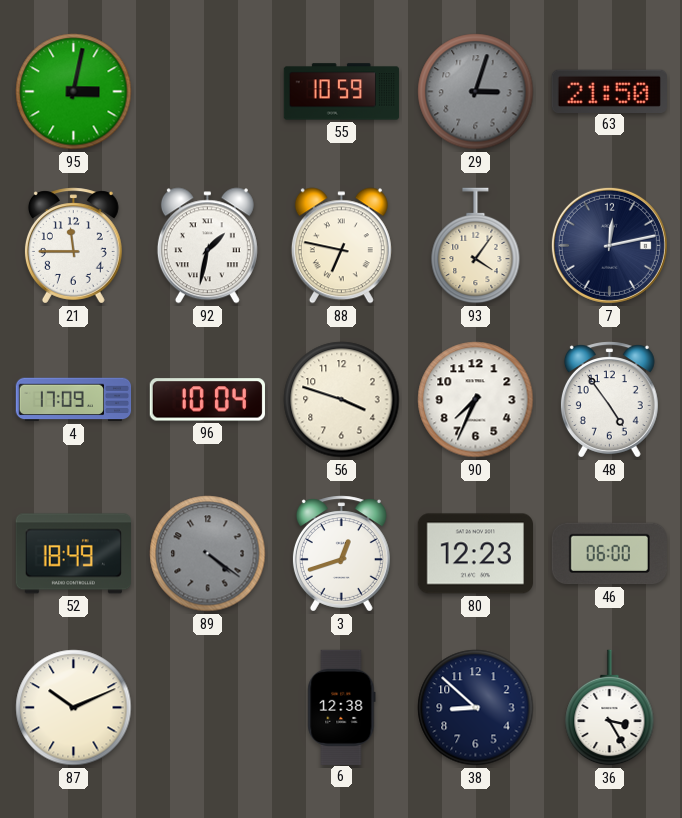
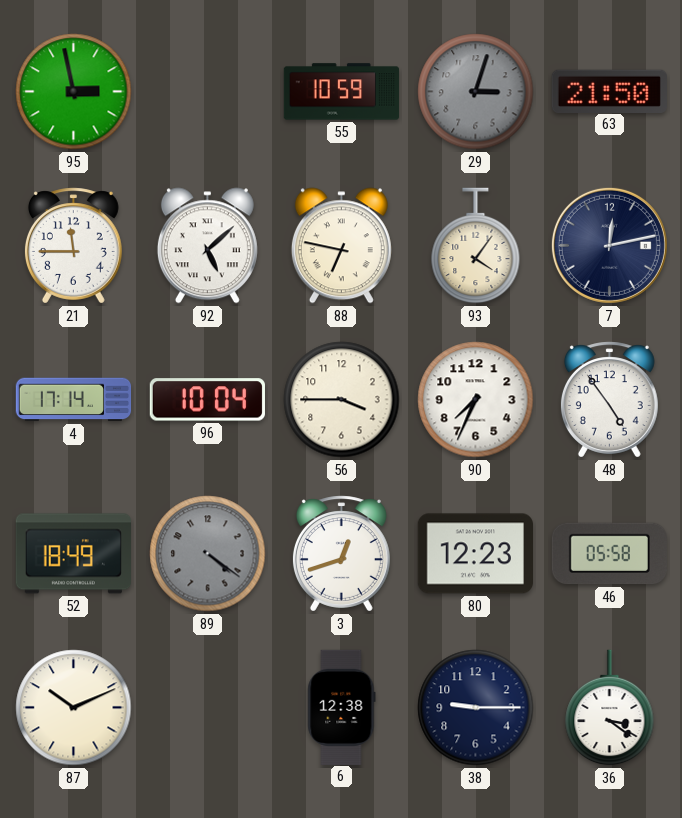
95: 3:02 -> 2:58 (74, 92)
92: 1:32 -> 5:08 (207, 246)
4: 17:09 -> 17:14 (74, 400)
56: 3:48 -> 3:45 (342, 400)
46: 06:00 -> 05:58 (609, 554)
38: 8:52 -> 9:15 (476, 708)
36: 3:25 -> 3:21 (610, 708)
